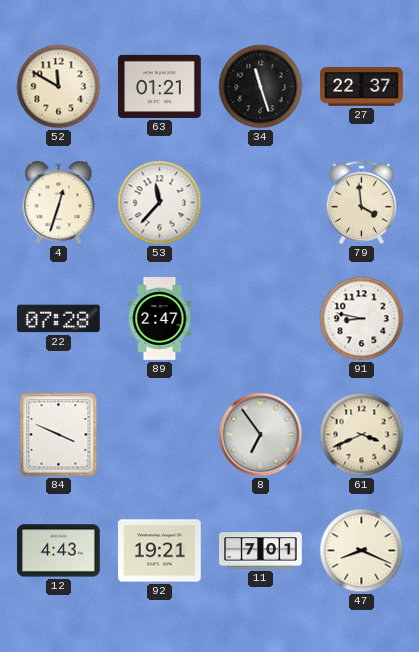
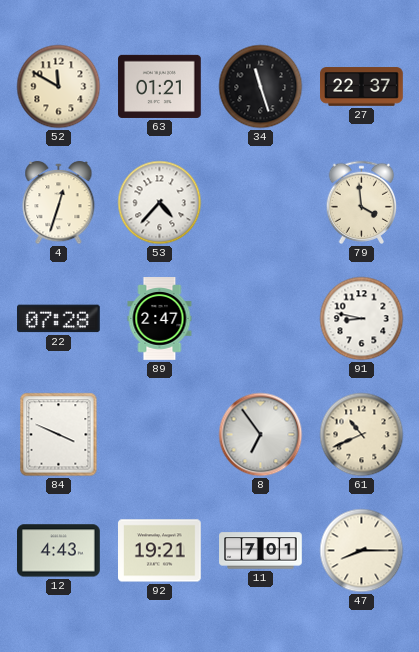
53: 11:37 -> 4:37 (160, 203)
61: 3:41 -> 10:41 (362, 435)
47: 8:19 -> 8:15 (362, 551)
